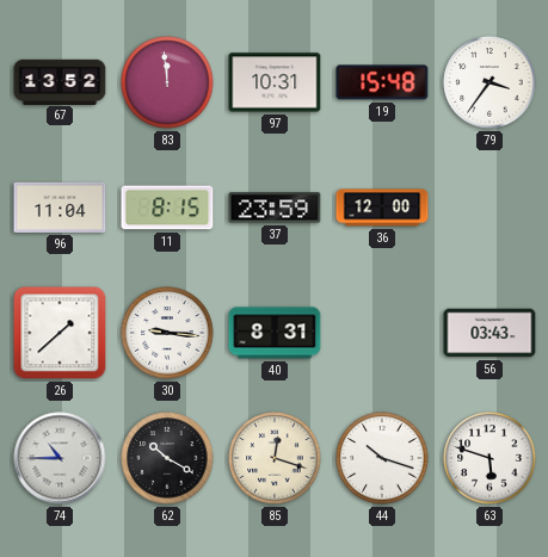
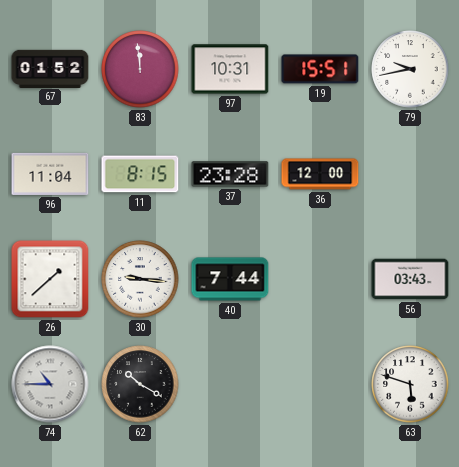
67: 13:52 -> 01:52 (50, 68)
19: 15:48 -> 15:51 (320, 69)
79: 3:36 -> 9:43 (410, 69)
37: 23:59 -> 23:28 (230, 174)
40: 8:31 -> 7:44 (230, 279)
85: 12:18 -> none (275, 458)
44: 10:18 -> none (382, 458)
